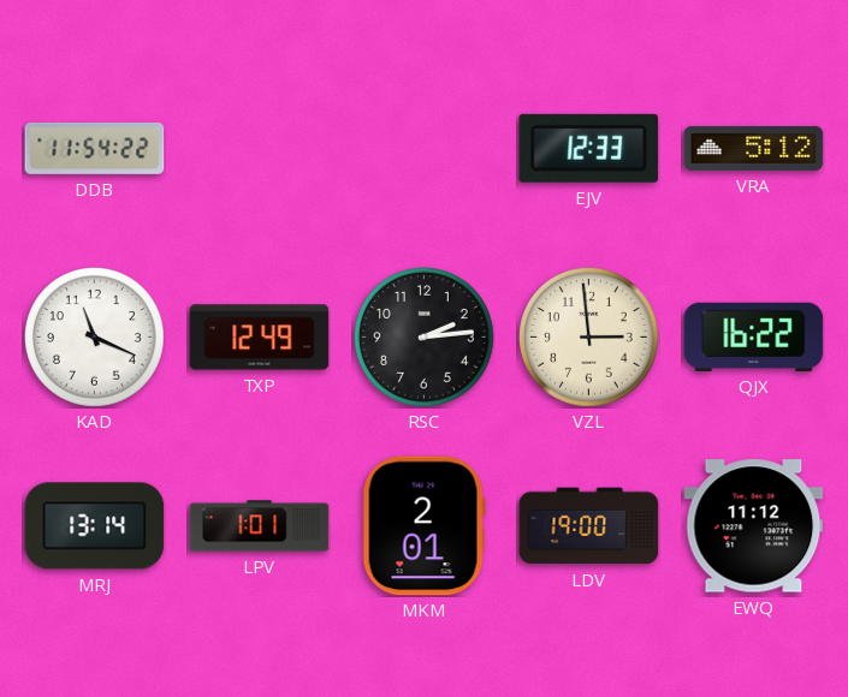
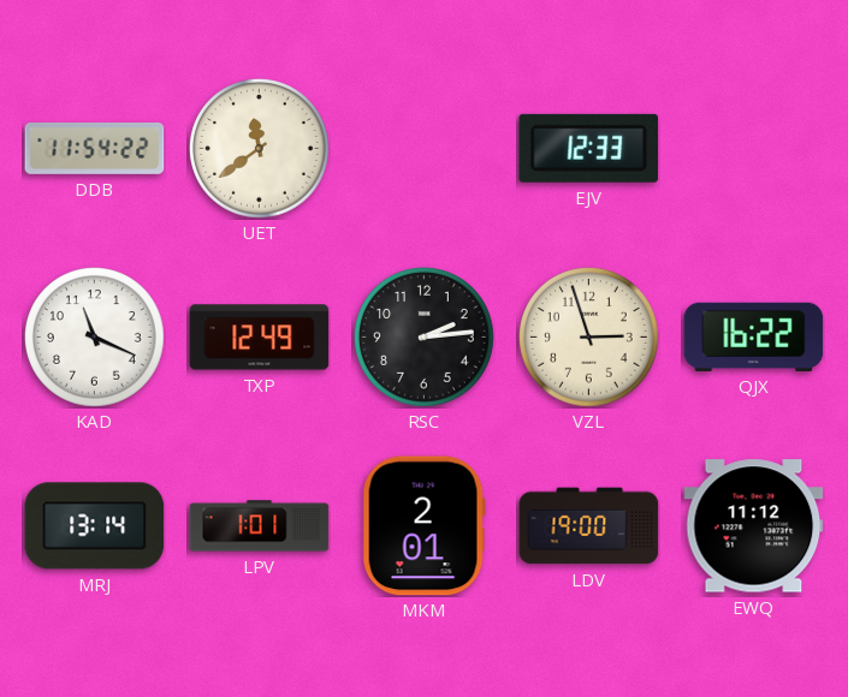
UET: none -> 11:39 (260, 149)
VRA: 5:12 -> none (754, 148)
VZL: 2:59 -> 2:57 (589, 338)
